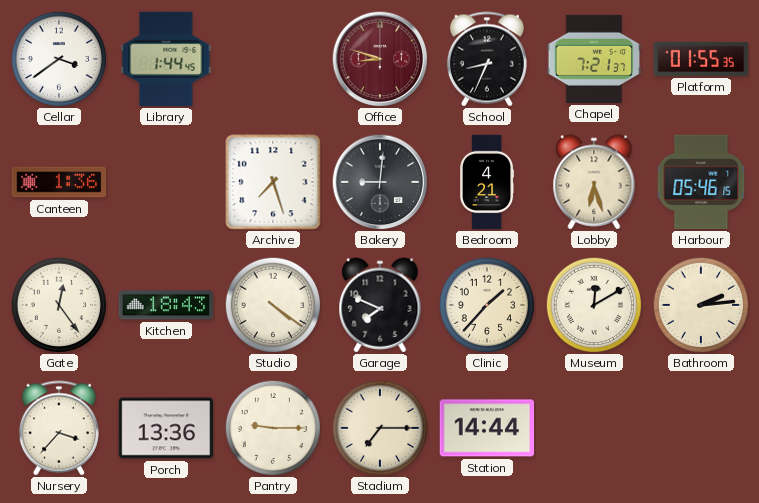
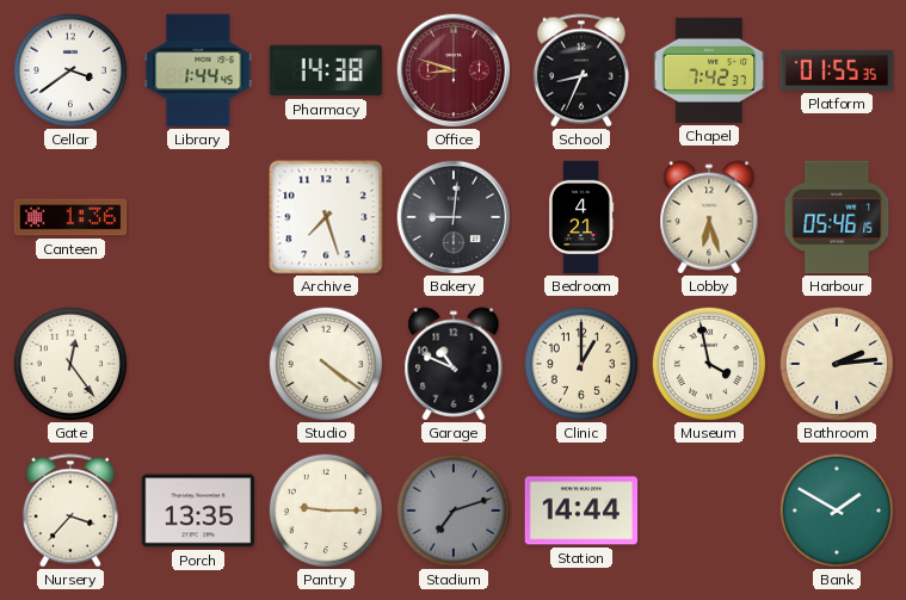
Pharmacy: none -> 14:38 (325, 70)
Chapel: 7:21 -> 7:42 (709, 70)
Kitchen: 18:43 -> none (166, 305)
Garage: 7:49 -> 10:49 (454, 364)
Clinic: 1:37 -> 1:00 (580, 363)
Museum: 12:10 -> 3:58 (708, 363)
Porch: 13:36 -> 13:35 (198, 511)
Stadium: 7:15 -> 7:12 (452, 509)
Stadium dial: cream -> grey (452, 509)
Bank: none -> 1:50 (836, 509)
